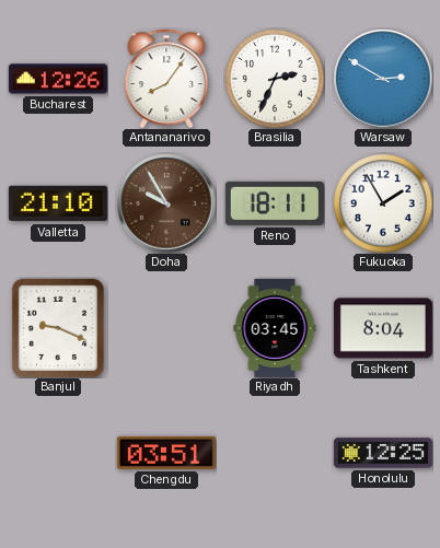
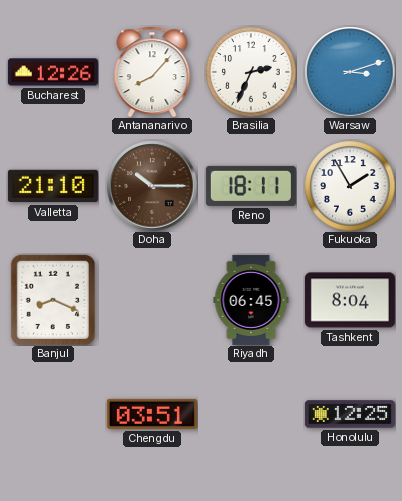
Antananarivo: 8:06 -> 8:07 (152, 71)
Warsaw: 2:50 -> 3:12 (350, 72)
Doha: 9:55 -> 10:15 (152, 186)
Banjul: 9:19 -> 8:19 (53, 299)
Riyadh: 03:45 -> 06:45 (251, 300)
